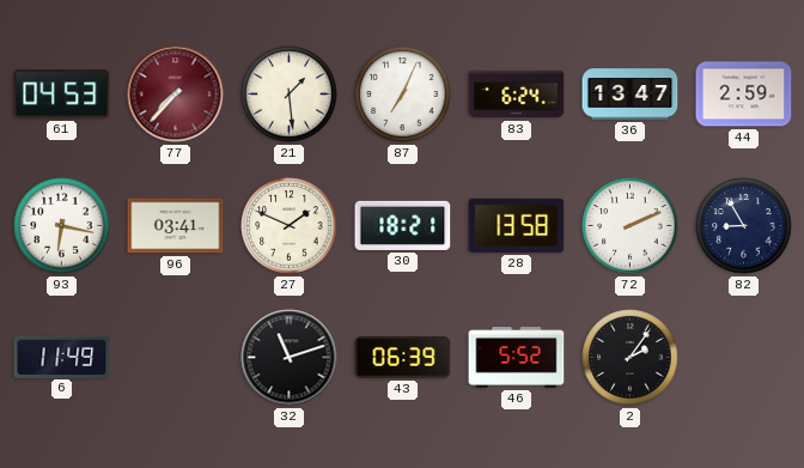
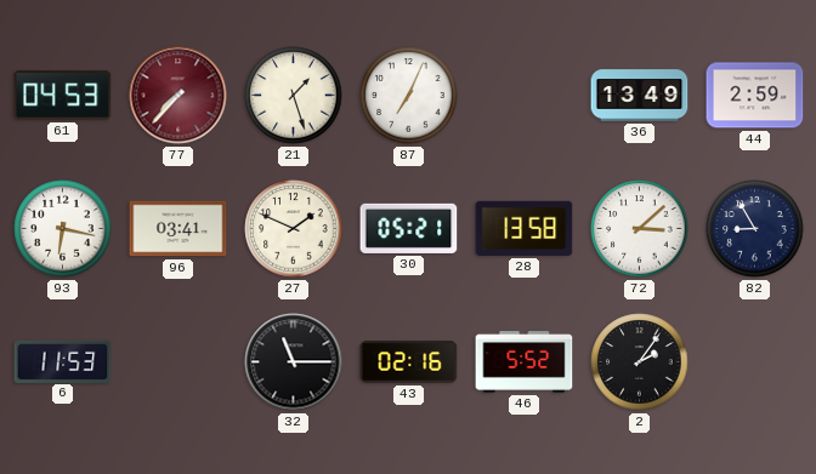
21: 1:29 -> 1:27 (294, 96)
83: 6:24 -> none (517, 95)
36: 13:47 -> 13:49 (640, 96)
30: 18:21 -> 05:21 (409, 228)
72: 2:11 -> 3:08 (640, 229)
6: 11:49 -> 11:53 (63, 361)
32: 11:12 -> 11:15 (294, 362)
43: 06:39 -> 02:16 (409, 362)
